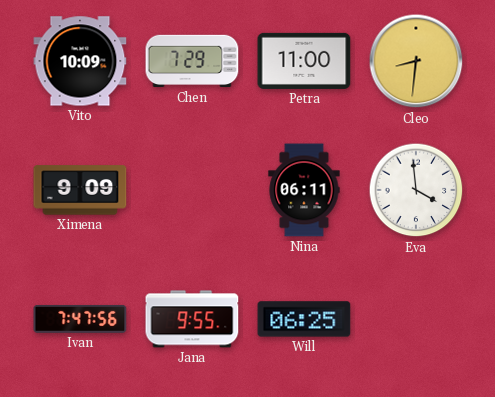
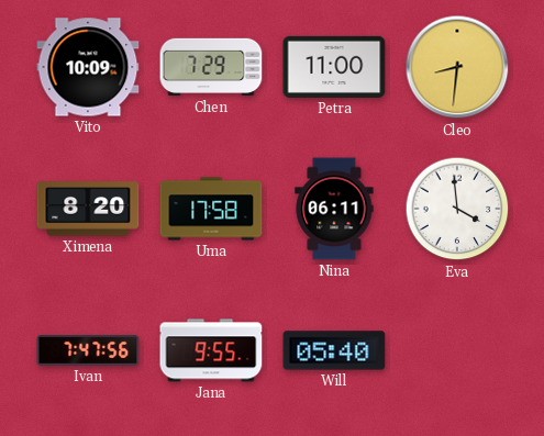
Ximena: 9:09 -> 8:20 (88, 209)
Uma: none -> 17:58 (211, 209)
Will: 06:25 -> 05:40 (334, 350)
